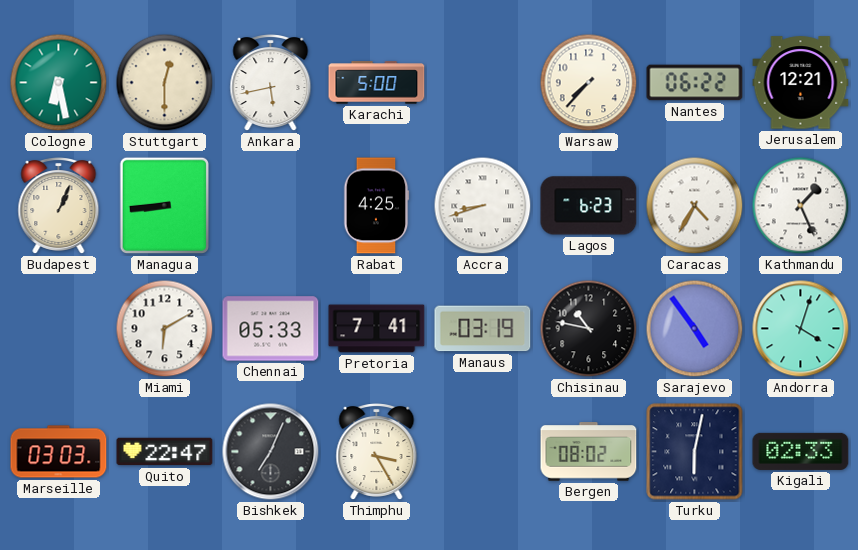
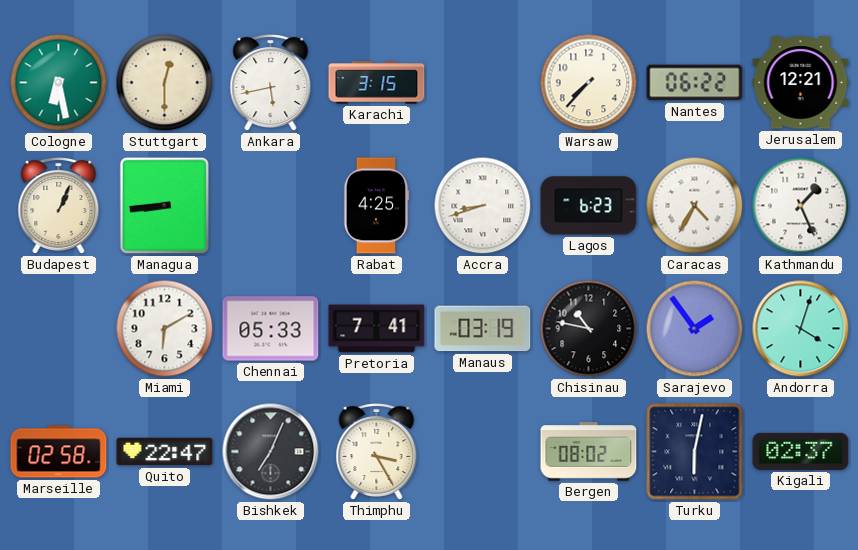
Karachi: 5:00 -> 3:15 (377, 83)
Sarajevo: 4:54 -> 1:54 (695, 329)
Marseille: 03:03 -> 02:58 (59, 452)
Kigali: 02:33 -> 02:37 (801, 451)
